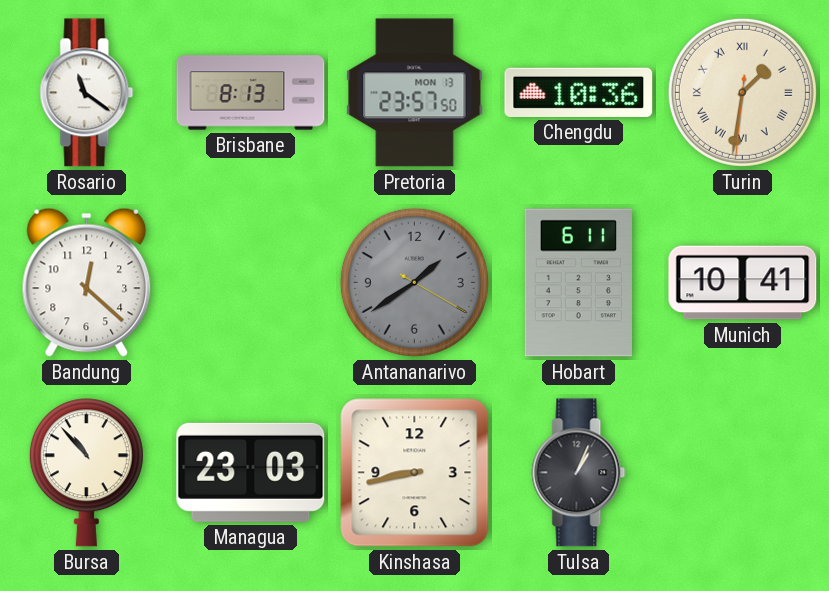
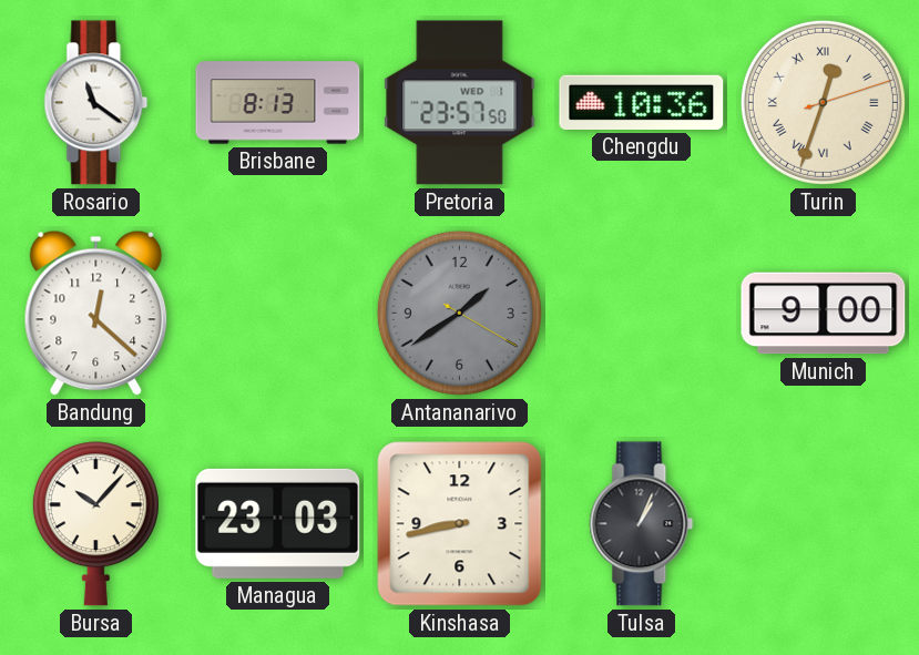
Pretoria date: MON 13 -> WED 1 (460, 103)
Turin: 1:31 -> 12:33 (823, 102)
Hobart: 6:11 -> none (578, 283)
Munich: 10:41 -> 9:00 (824, 314)
Bursa: 10:53 -> 10:07 (95, 524)
